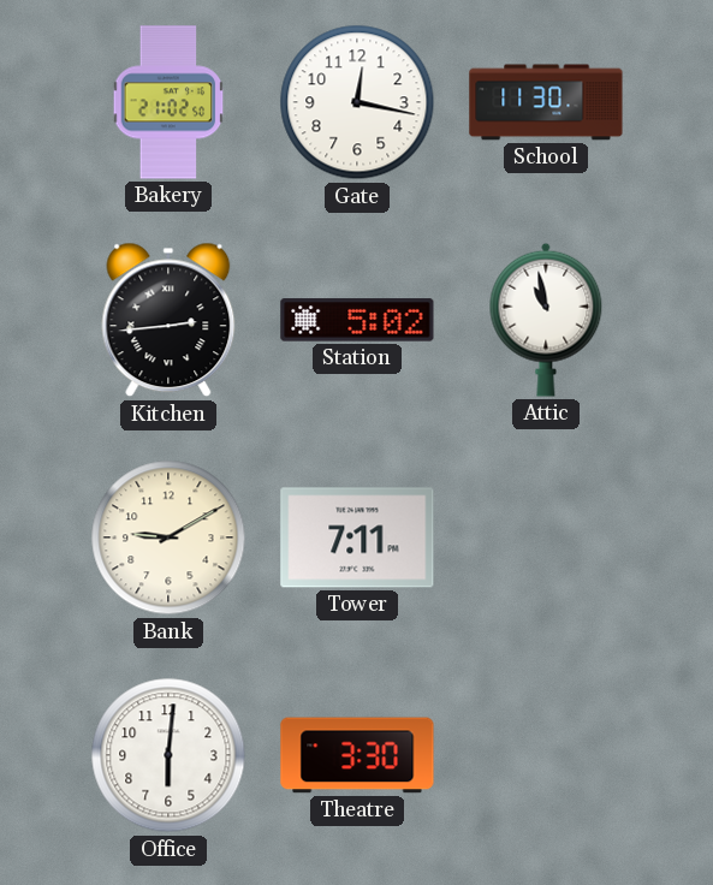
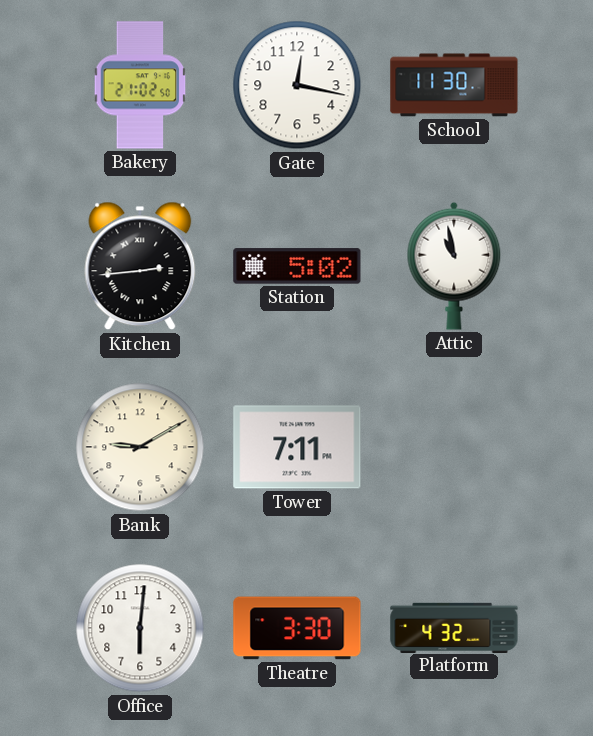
Platform: none -> 4:32 (454, 627)
